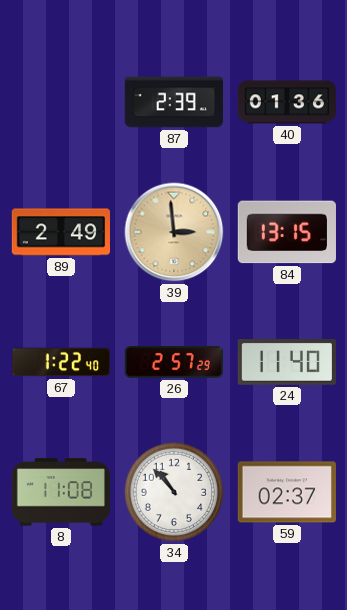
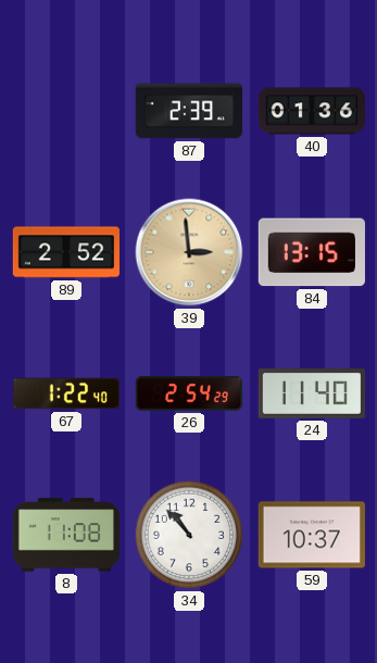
89: 2:49 -> 2:52 (65, 252)
26: 2:57 -> 2:54 (189, 393)
59: 02:37 -> 10:37 (312, 535)
